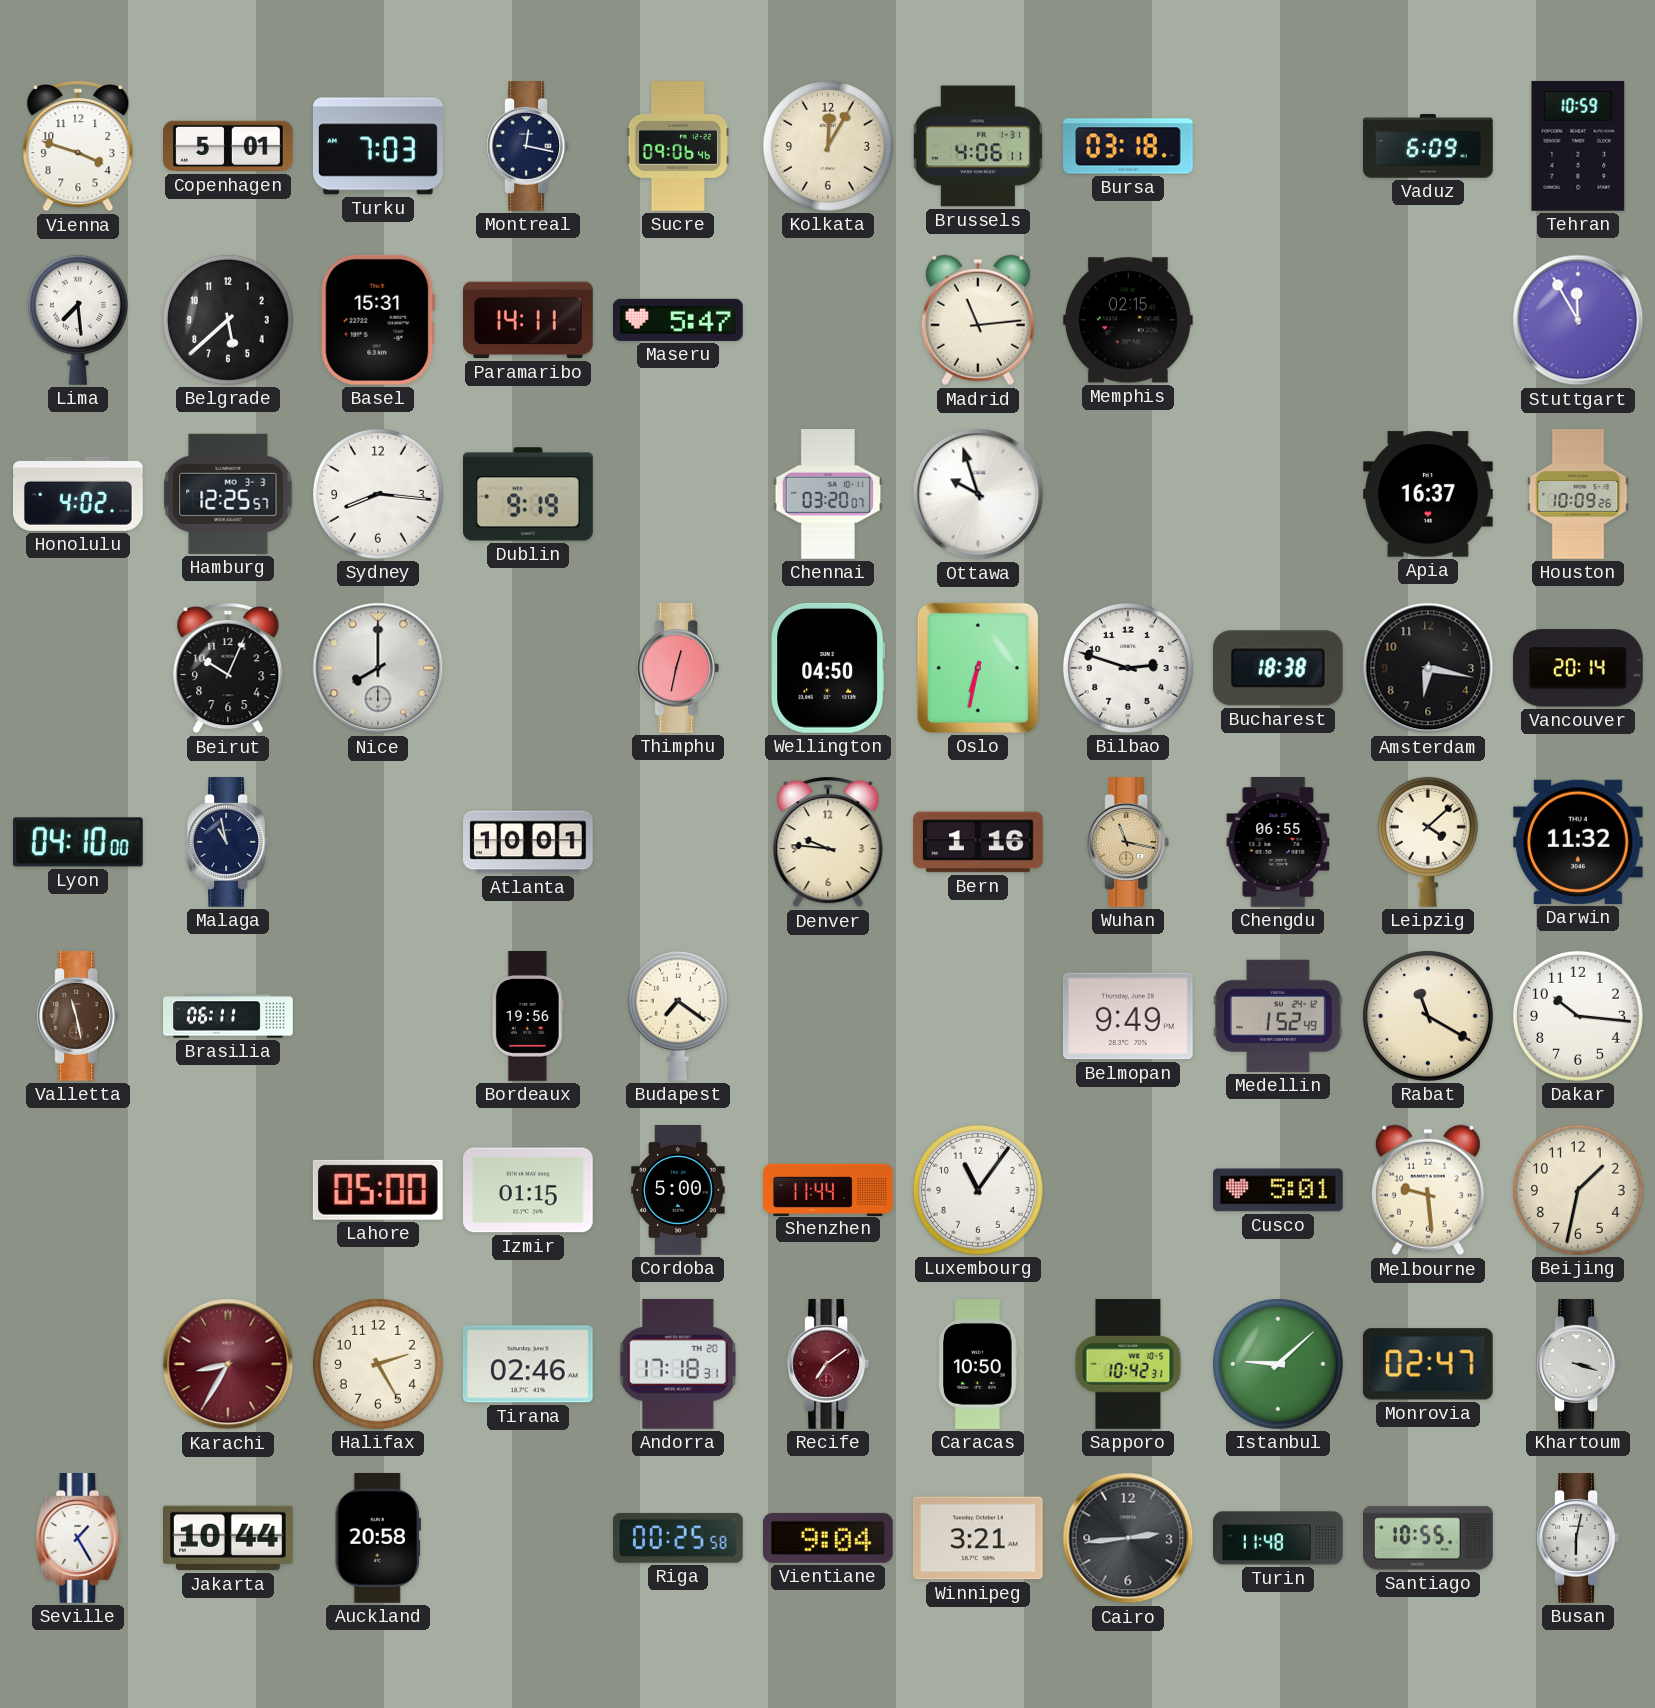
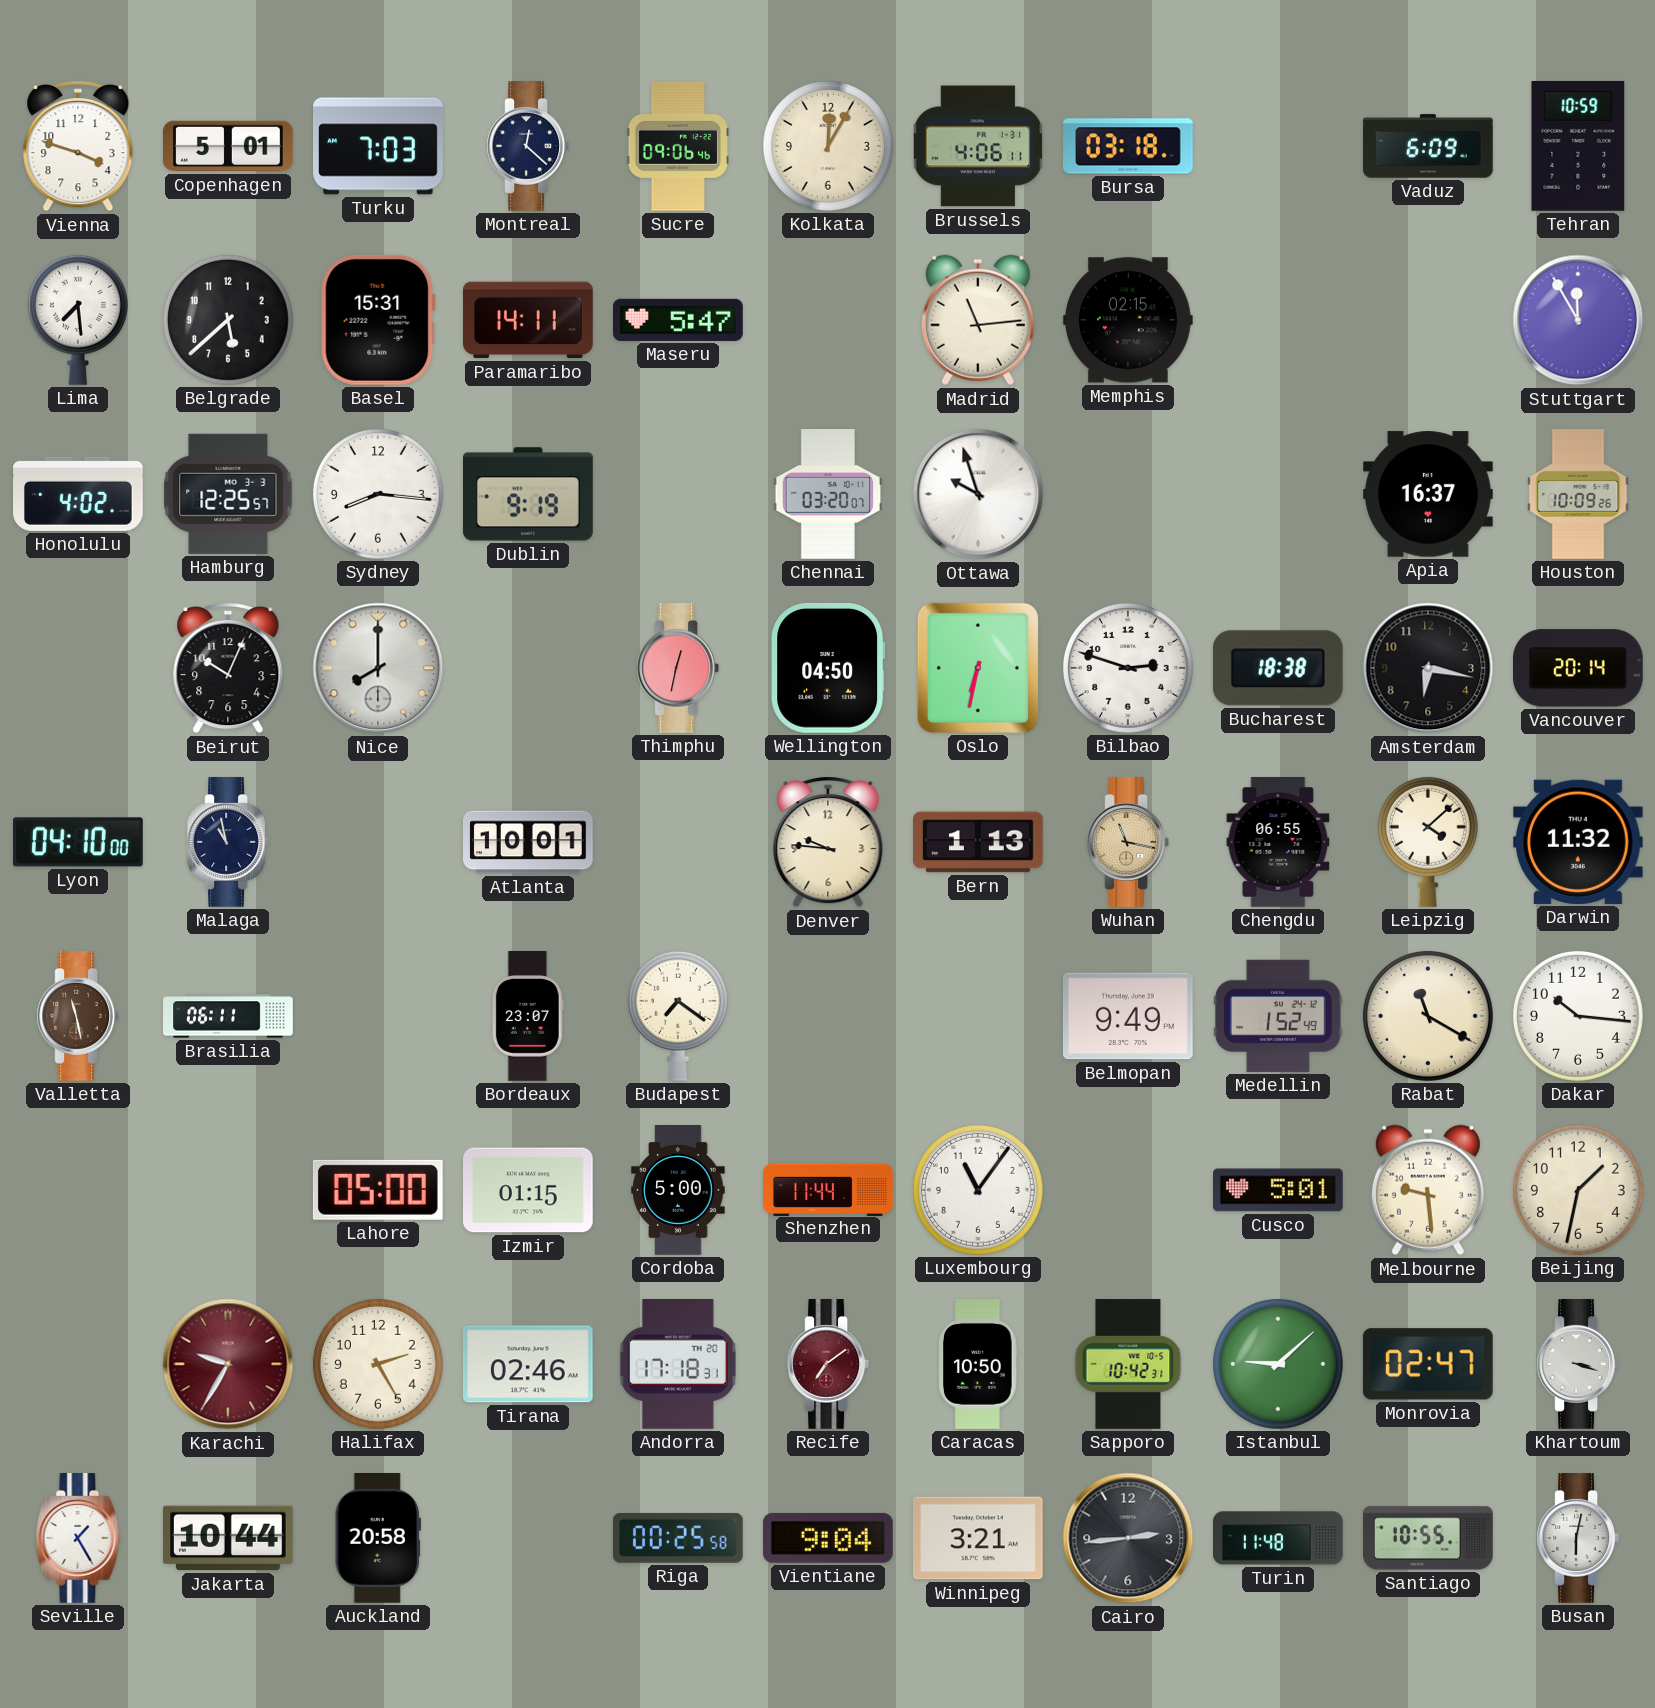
Montreal: 12:17 -> 12:22 (527, 147)
Bern: 1:16 -> 1:13 (978, 842)
Bordeaux: 19:56 -> 23:07 (528, 1016)
Karachi: 8:35 -> 9:35 (228, 1364)
